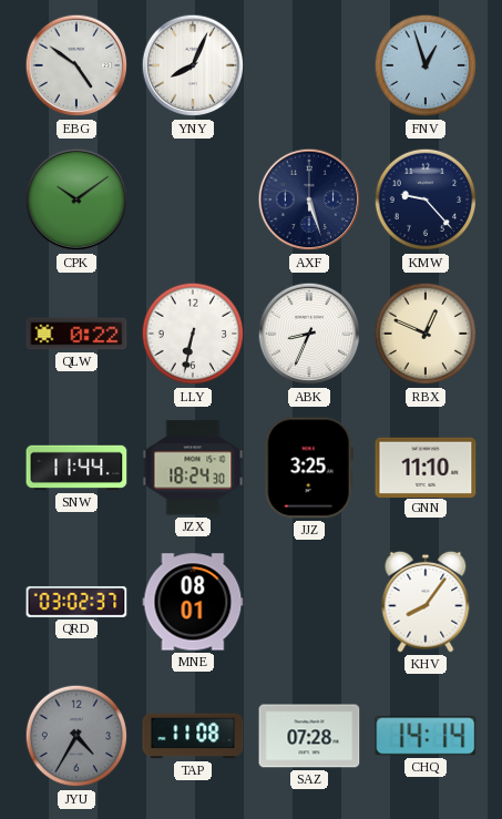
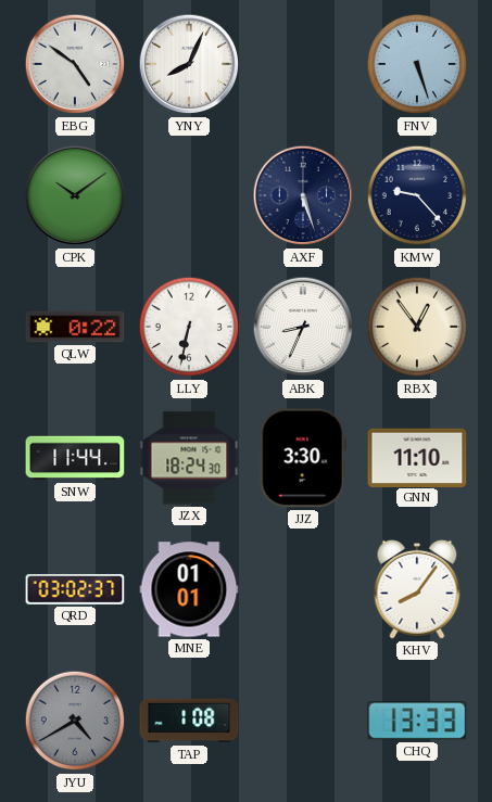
FNV: 12:57 -> 5:27 (417, 64)
RBX: 12:49 -> 12:54 (417, 327)
JJZ: 3:25 -> 3:30 (303, 458)
MNE: 08:01 -> 01:01 (189, 589)
JYU: 4:35 -> 4:40 (75, 721)
TAP: 11:08 -> 1:08 (189, 721)
SAZ: 07:28 -> none (309, 736)
CHQ: 14:14 -> 13:33 (417, 721)
